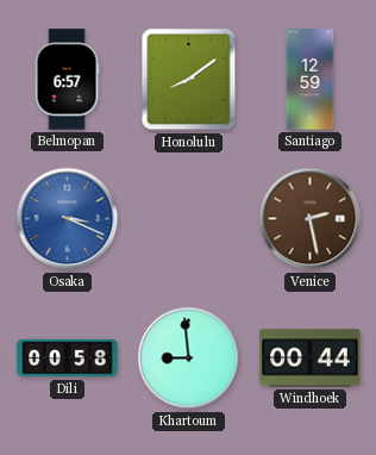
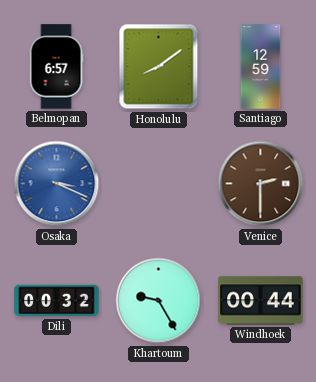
Venice: 2:28 -> 2:30 (261, 184)
Dili: 00:58 -> 00:32 (57, 301)
Khartoum: 8:59 -> 9:25 (159, 301)
